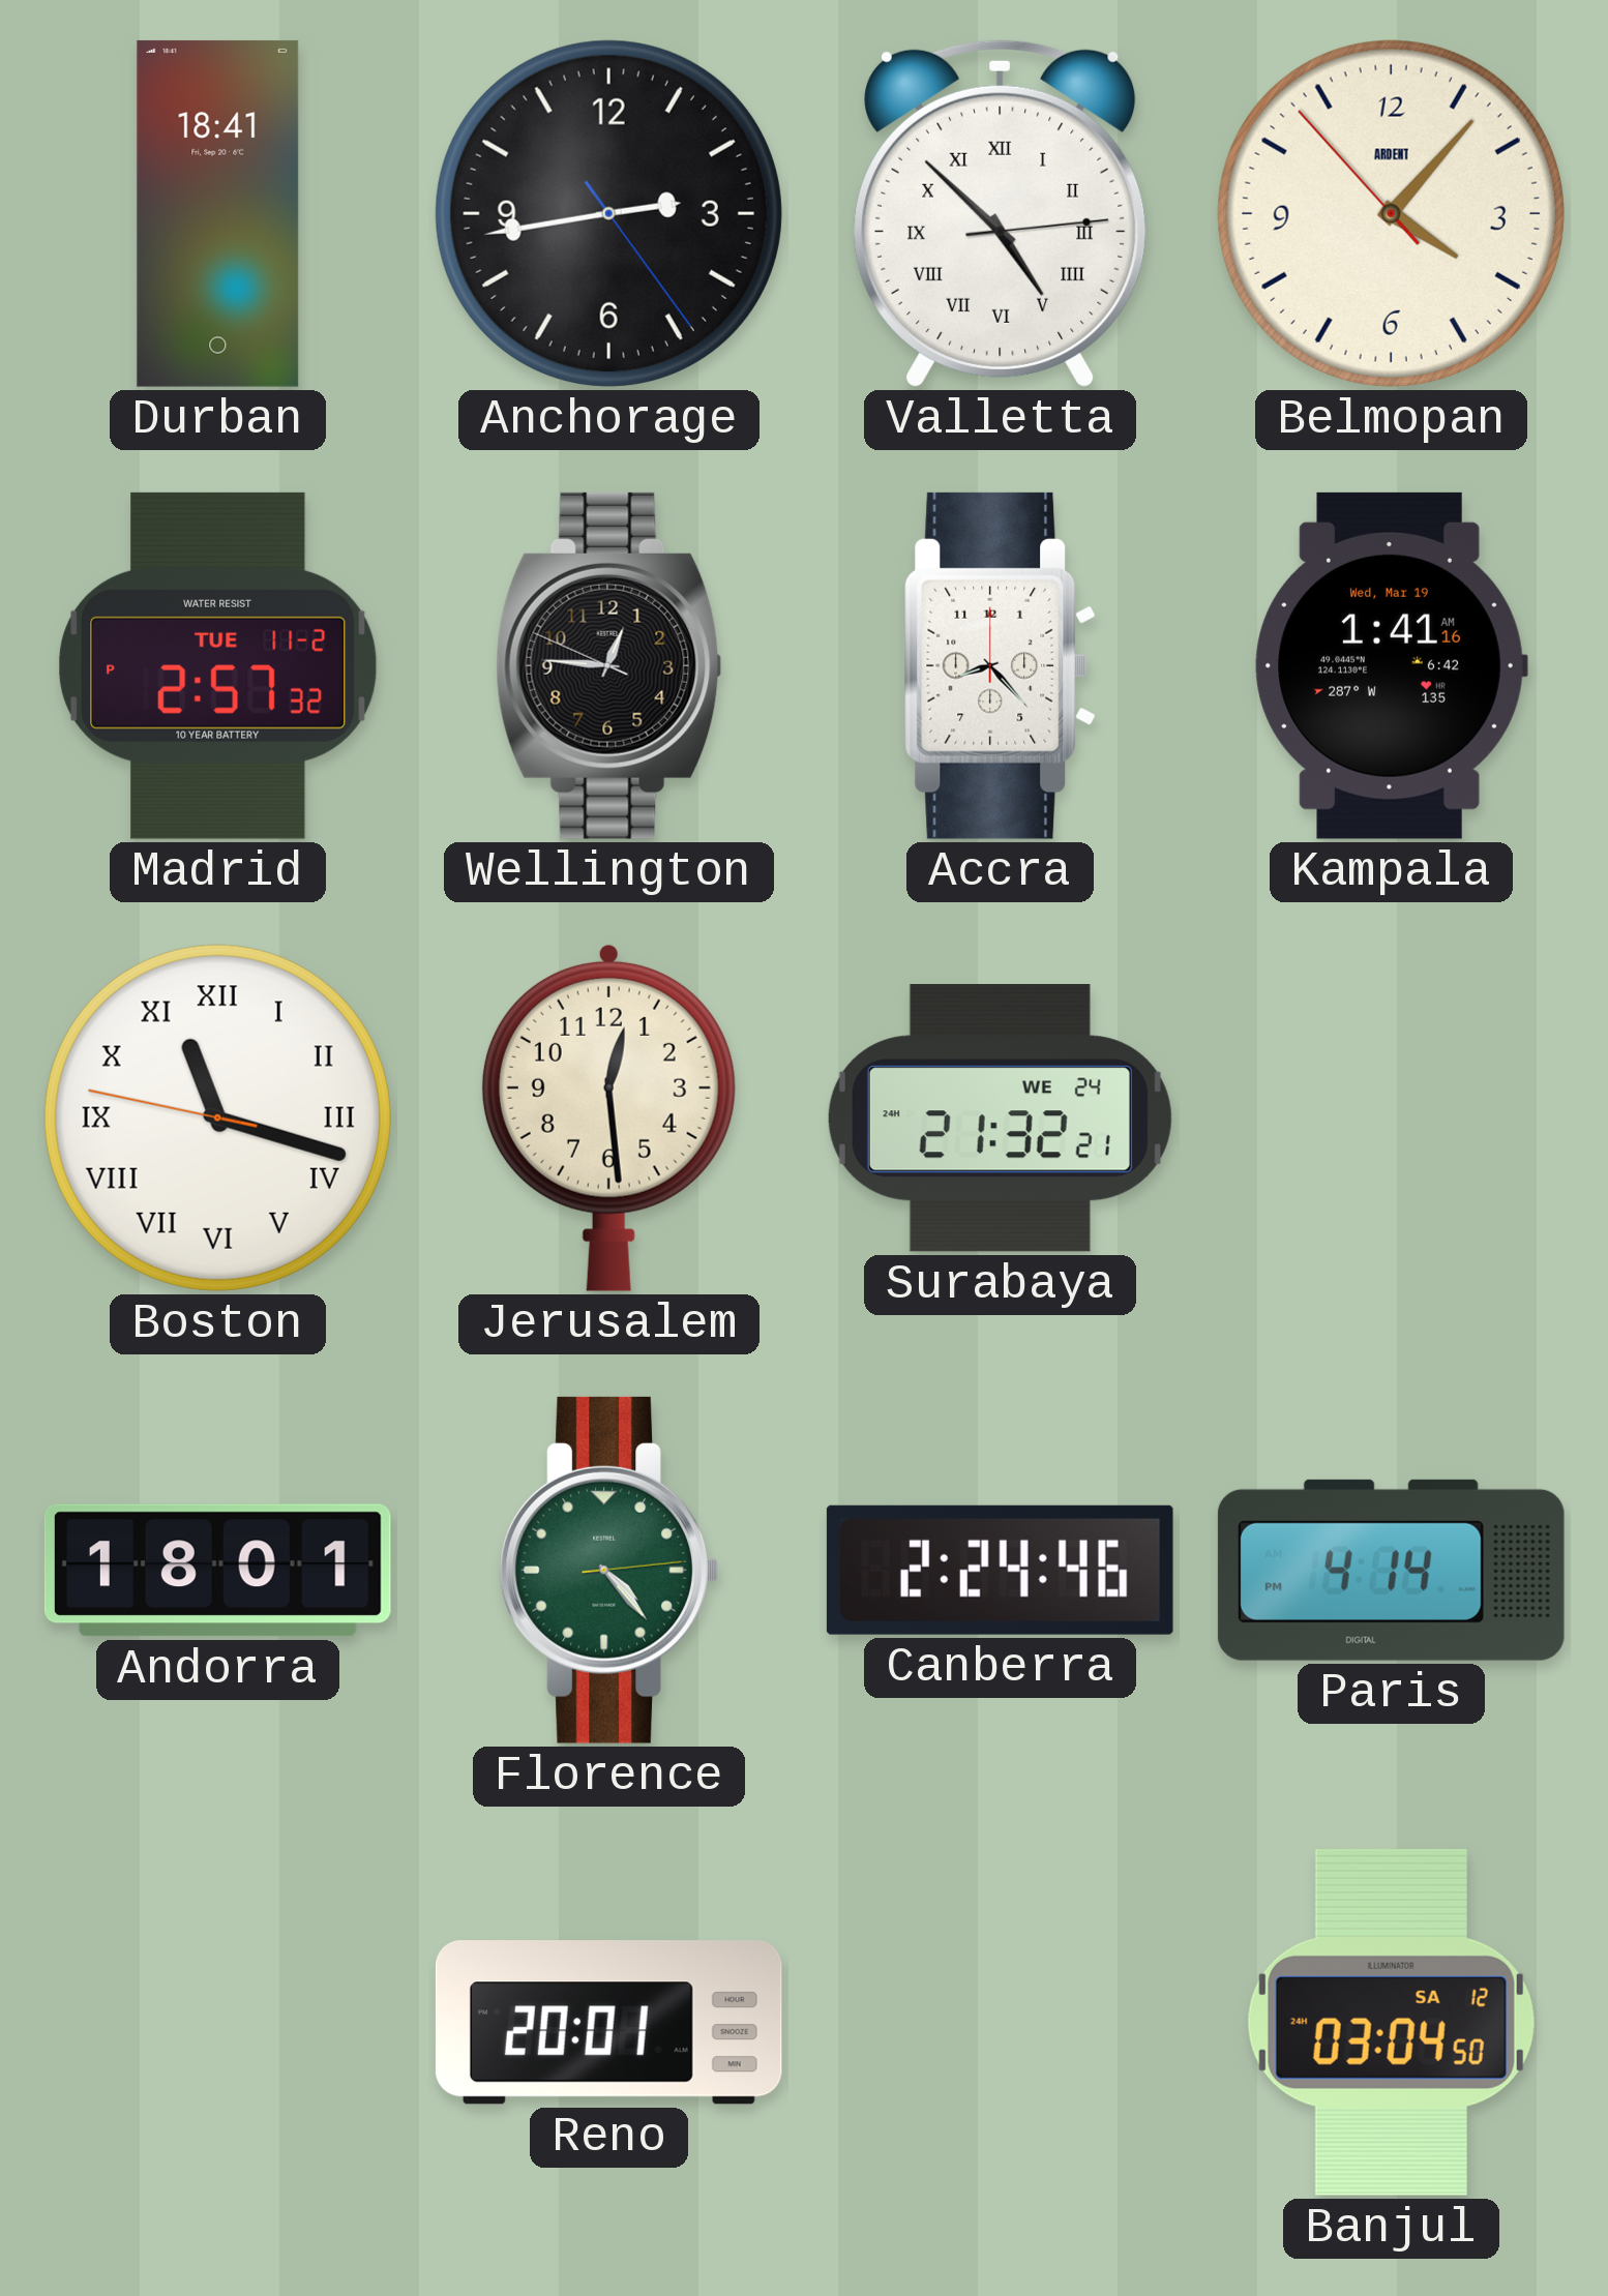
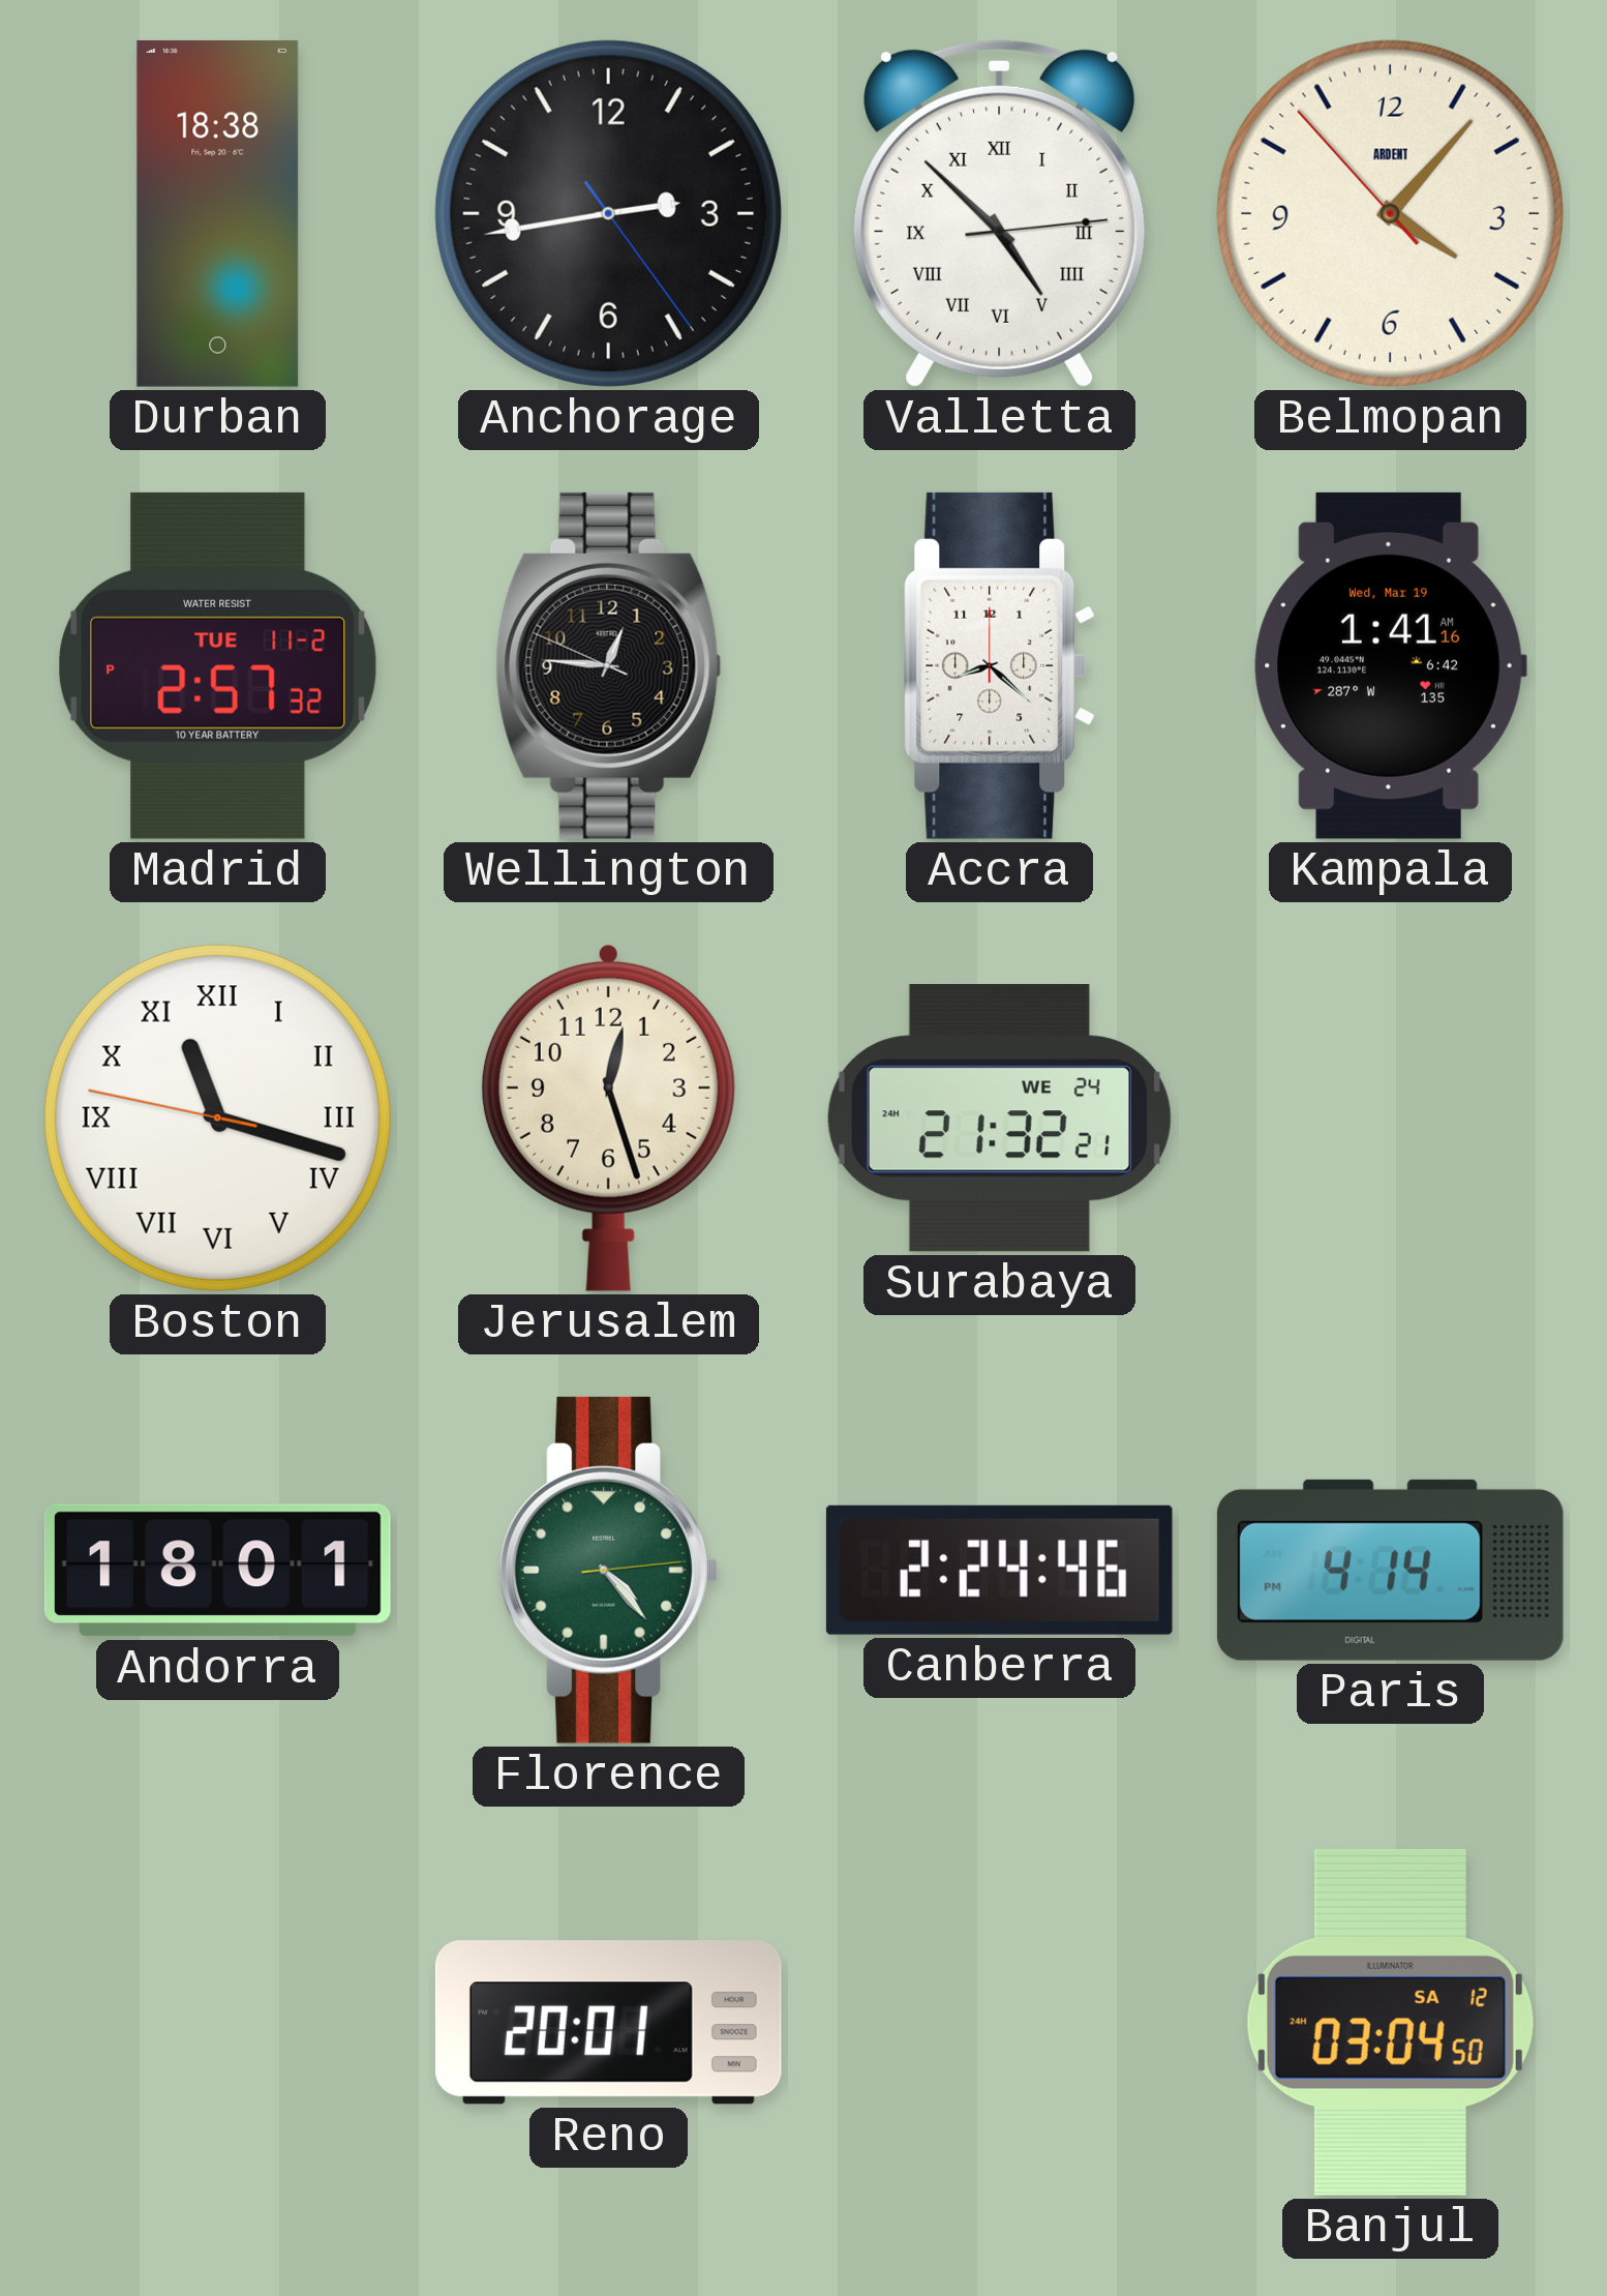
Durban: 18:41 -> 18:38 (218, 213)
Accra: 8:23 -> 8:22 (1000, 665)
Jerusalem: 12:29 -> 12:27 (608, 1117)
